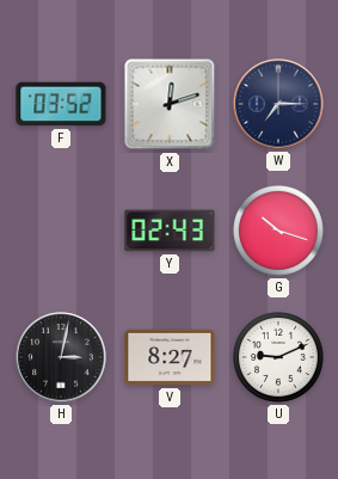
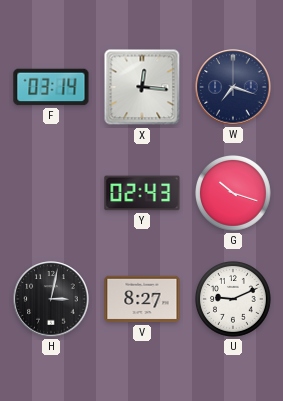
F: 03:52 -> 03:14 (51, 87)
X: 12:12 -> 12:16 (142, 87)
W: 7:15 -> 7:18 (233, 87)
